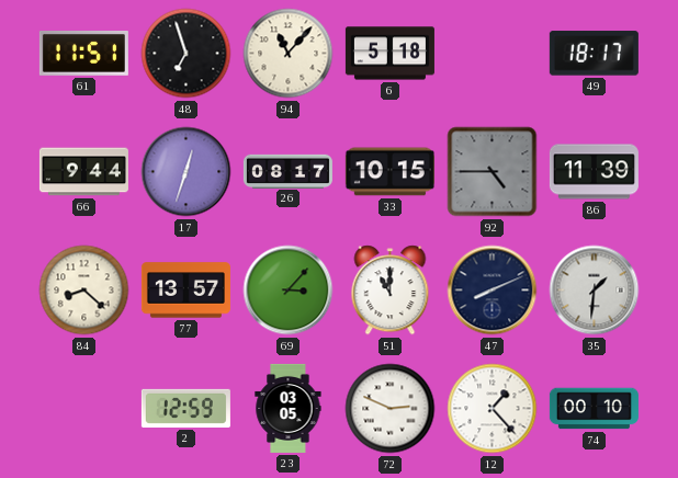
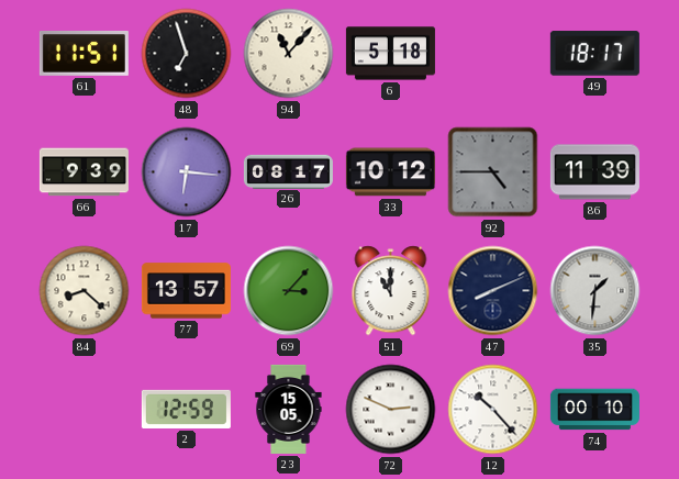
66: 9:44 -> 9:39 (84, 172)
17: 12:33 -> 6:16 (187, 172)
33: 10:15 -> 10:12 (390, 172)
23: 03:05 -> 15:05 (289, 409)
12: 1:23 -> 10:23 (493, 410)
